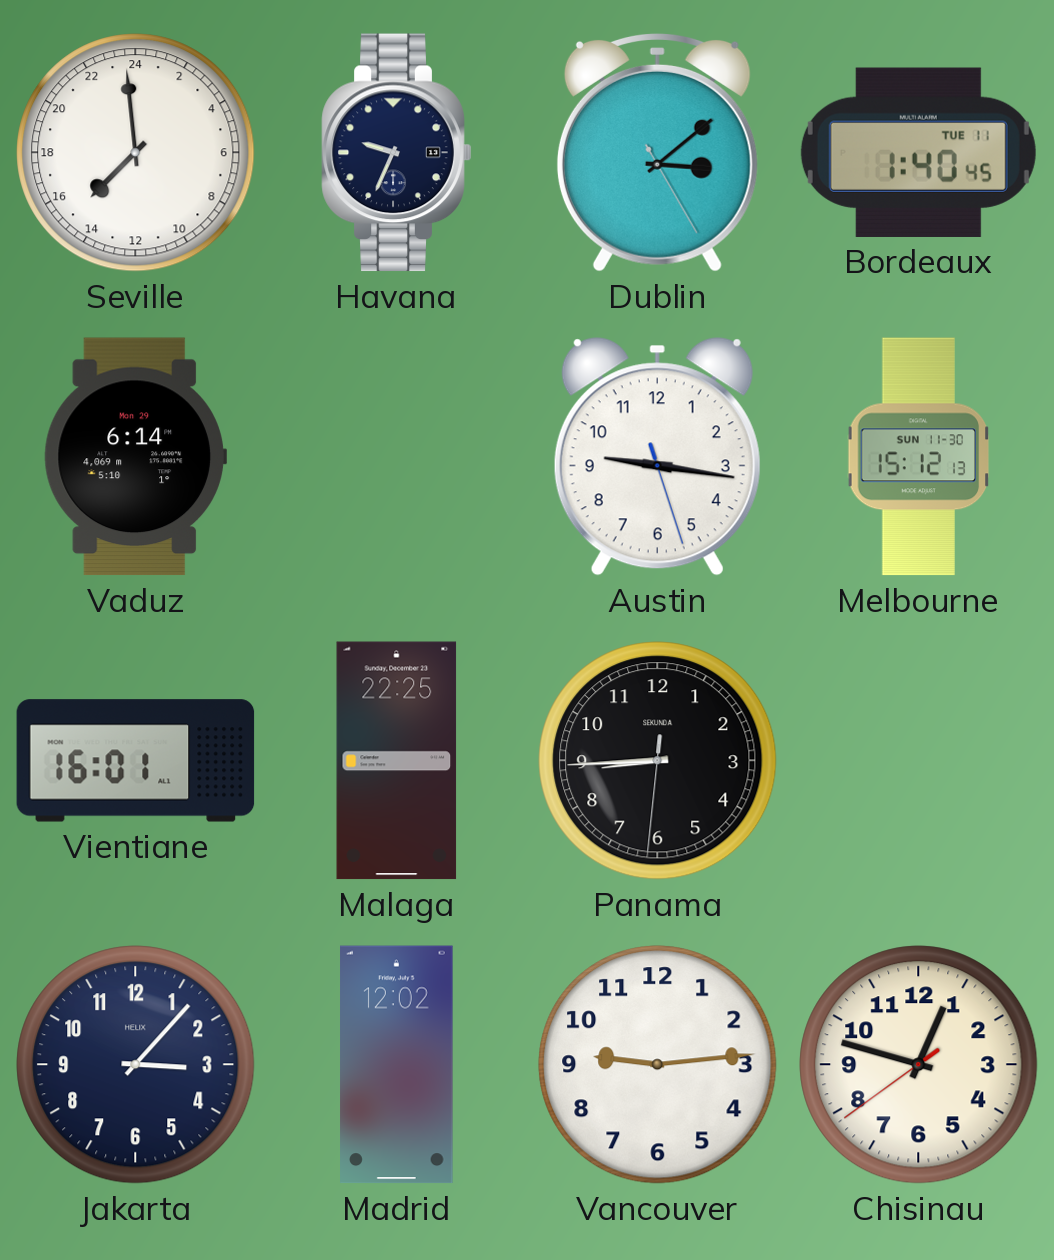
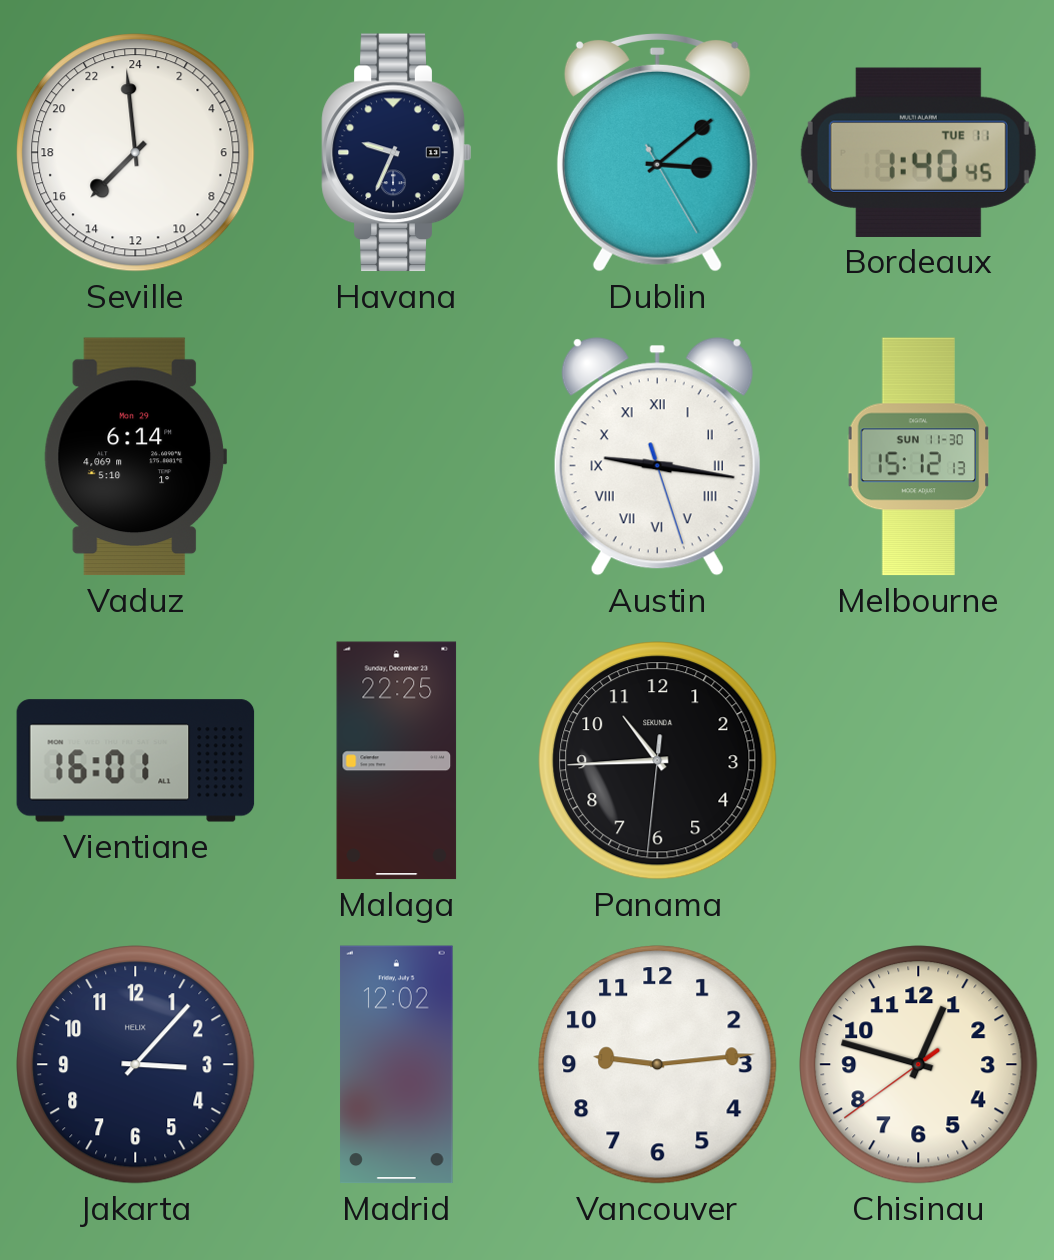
Austin numerals: Arabic -> Roman (657, 457)
Panama: 8:44 -> 10:44 (658, 761)
